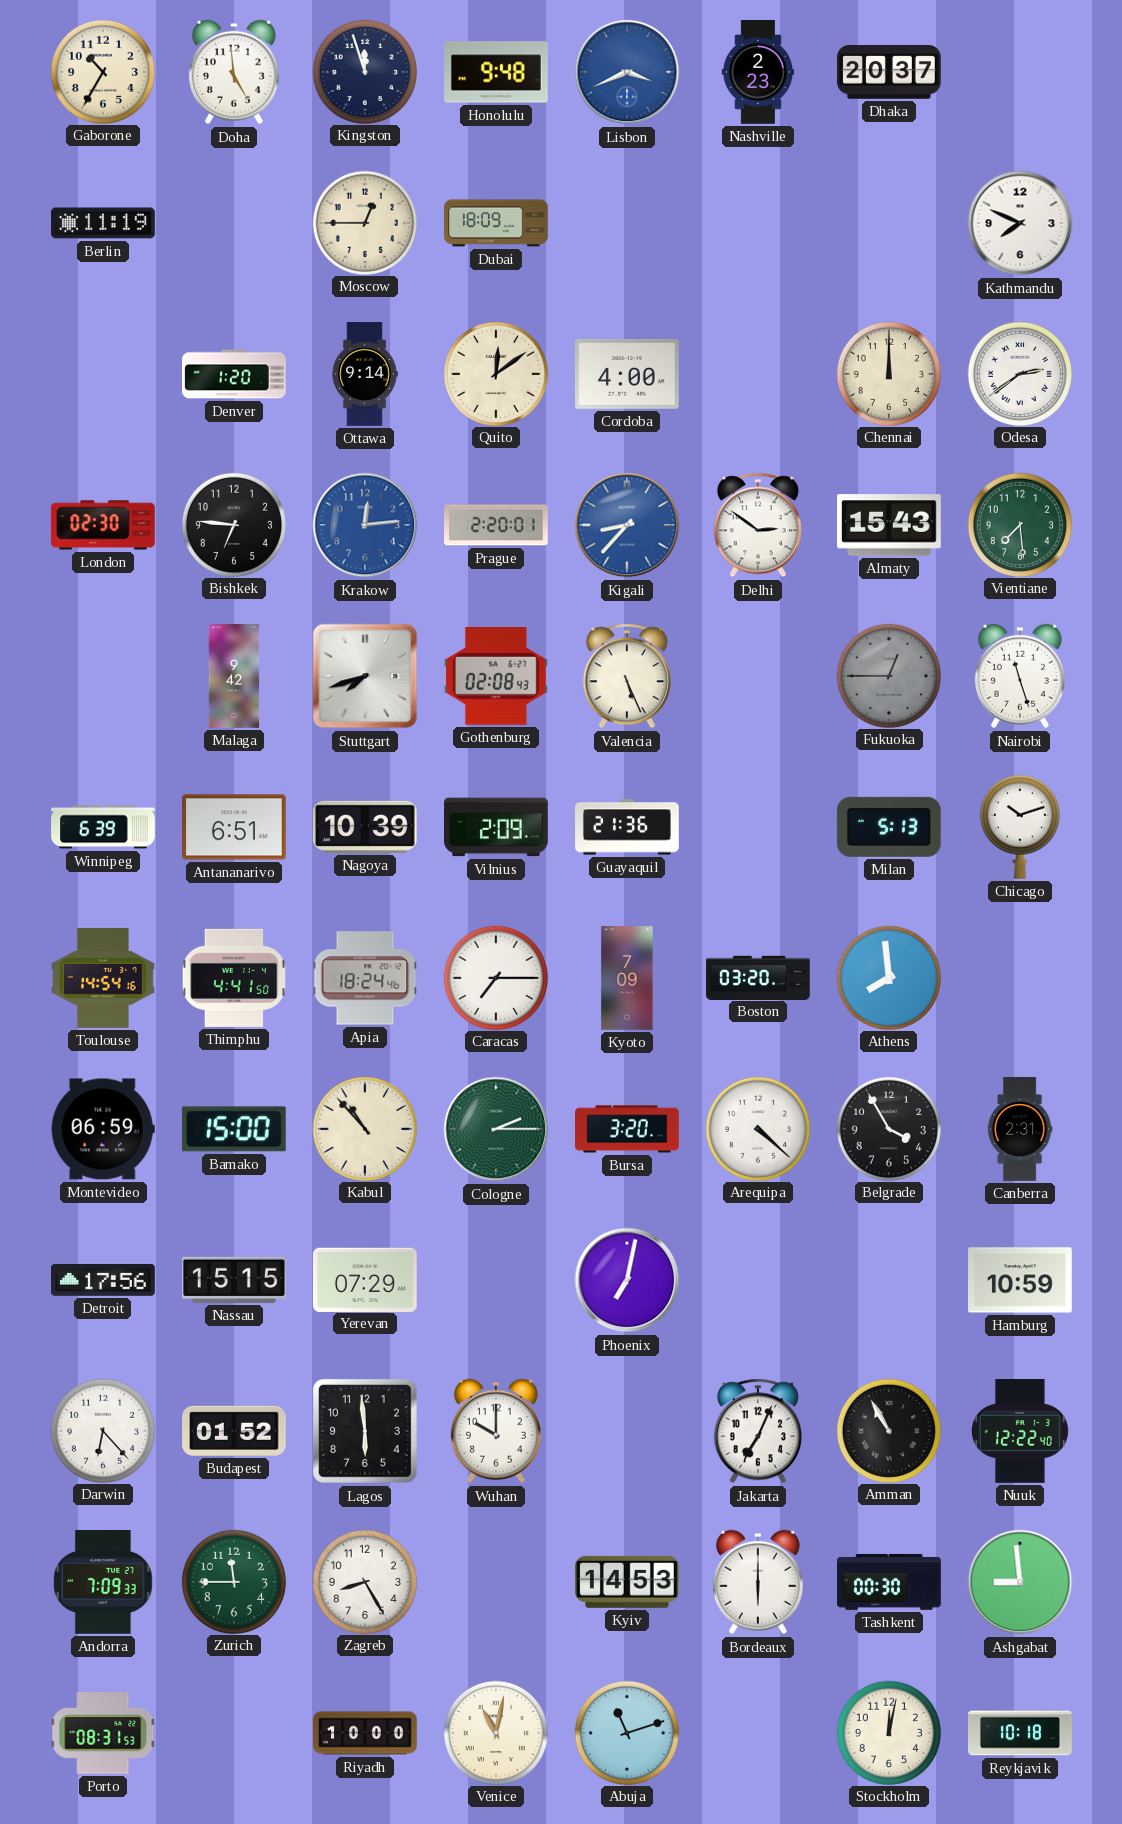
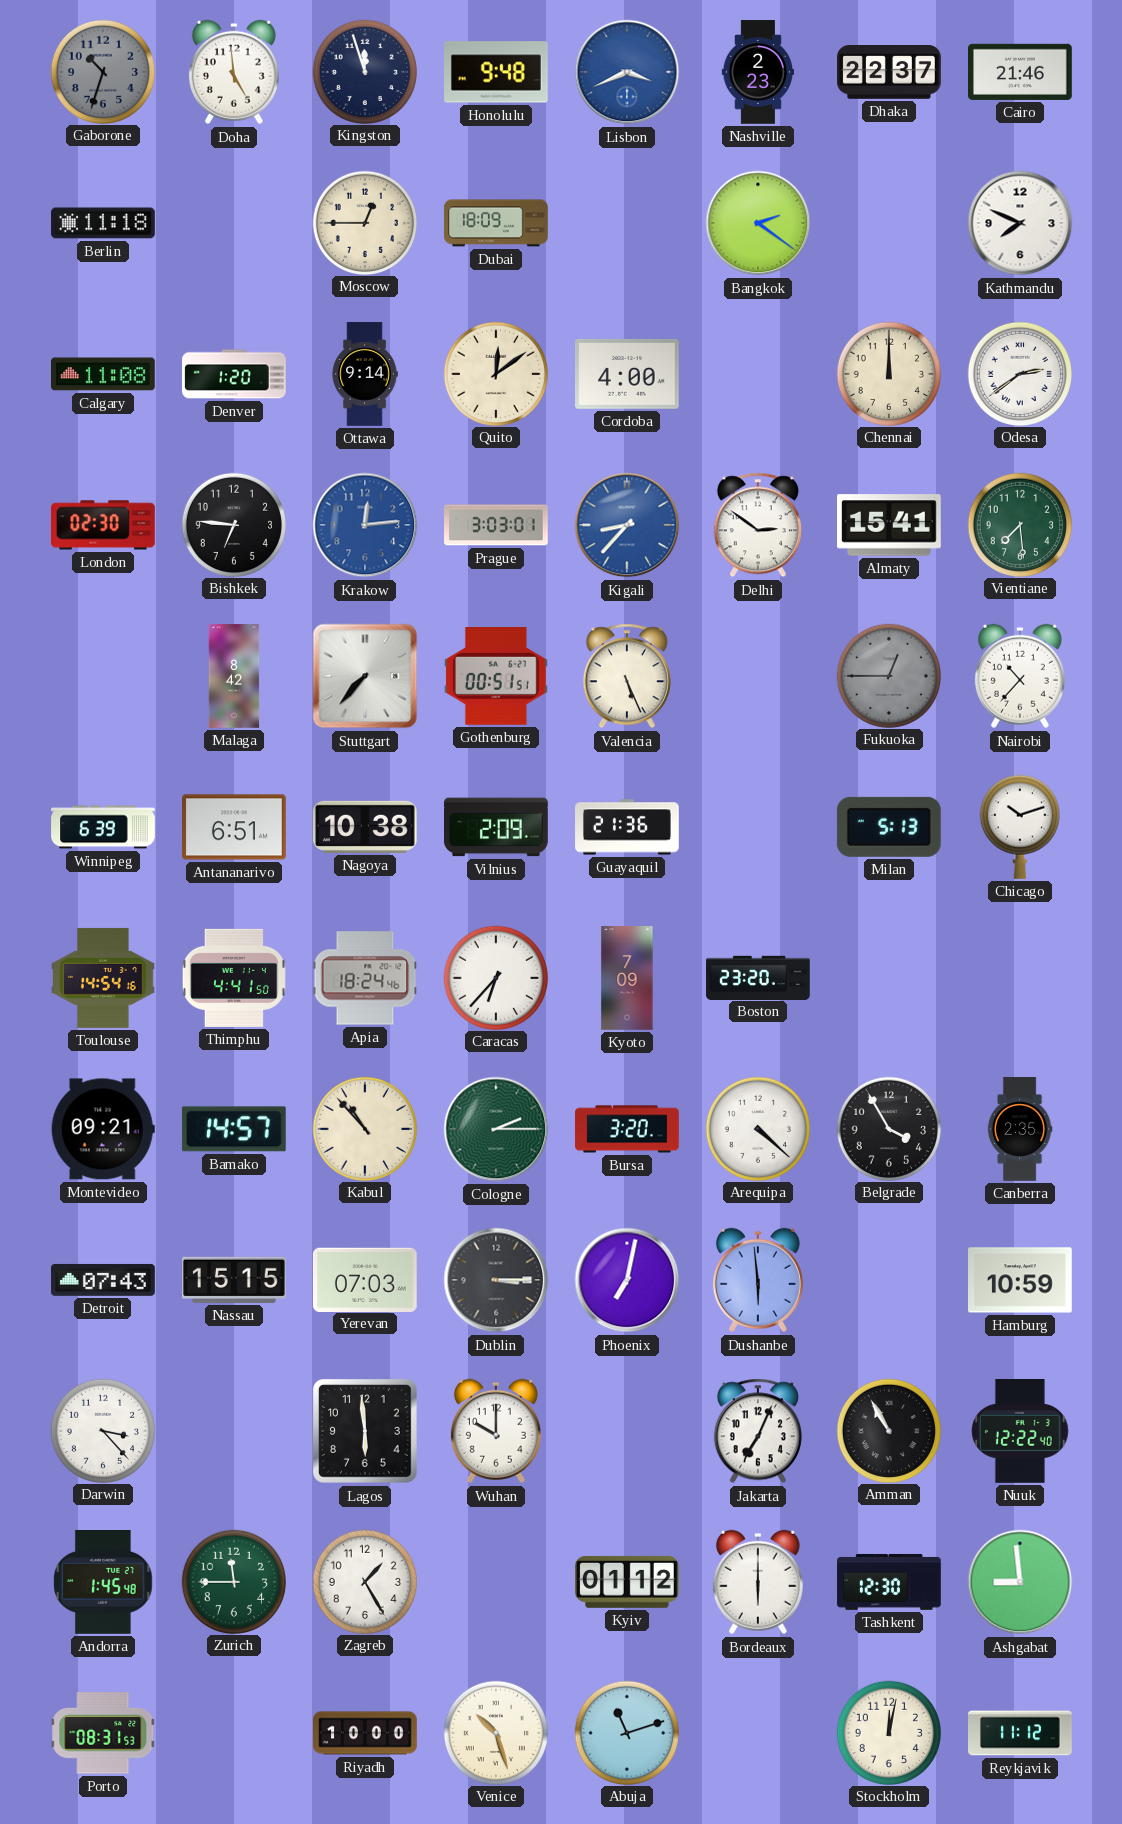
Gaborone: 10:35 -> 10:33 (102, 71)
Gaborone dial: cream -> grey (102, 71)
Dhaka: 20:37 -> 22:37 (890, 73)
Cairo: none -> 21:46 (1021, 72)
Berlin: 11:19 -> 11:18 (103, 223)
Bangkok: none -> 2:21 (758, 223)
Calgary: none -> 11:08 (104, 374)
Prague: 2:20 -> 3:03 (496, 525)
Almaty: 15:43 -> 15:41 (890, 525)
Malaga: 9:42 -> 8:42 (234, 676)
Stuttgart: 7:42 -> 7:37 (365, 676)
Gothenburg: 02:08 -> 00:51 (497, 677)
Nairobi: 11:27 -> 10:37 (1020, 676)
Nagoya: 10:39 -> 10:38 (366, 827)
Caracas: 7:15 -> 6:37 (495, 977)
Boston: 03:20 -> 23:20 (758, 977)
Athens: 7:59 -> none (888, 977)
Montevideo: 06:59 -> 09:21 (103, 1129)
Bamako: 15:00 -> 14:57 (234, 1129)
Canberra: 2:31 -> 2:35 (1020, 1129)
Detroit: 17:56 -> 07:43 (104, 1280)
Yerevan: 07:29 -> 07:03 (365, 1279)
Dublin: none -> 3:15 (496, 1280)
Dushanbe: none -> 5:59 (758, 1280)
Darwin: 6:23 -> 3:23 (102, 1430)
Budapest: 01:52 -> none (235, 1431)
Andorra: 7:09 -> 1:45 (103, 1583)
Zagreb: 8:25 -> 1:25 (364, 1581)
Kyiv: 14:53 -> 01:12 (628, 1582)
Tashkent: 00:30 -> 12:30 (889, 1582)
Venice: 11:02 -> 10:27 (495, 1732)
Reykjavik: 10:18 -> 11:12 (1020, 1733)
